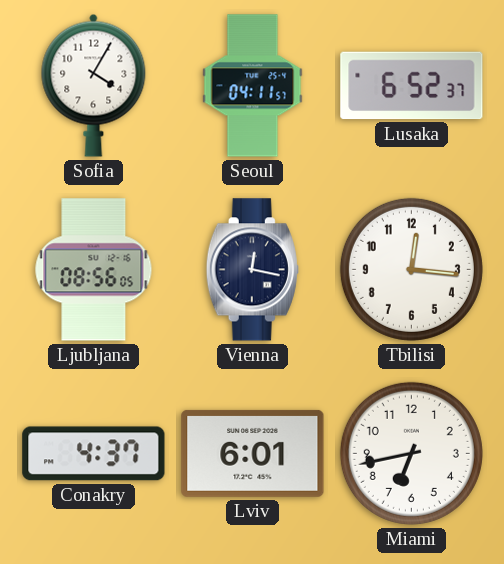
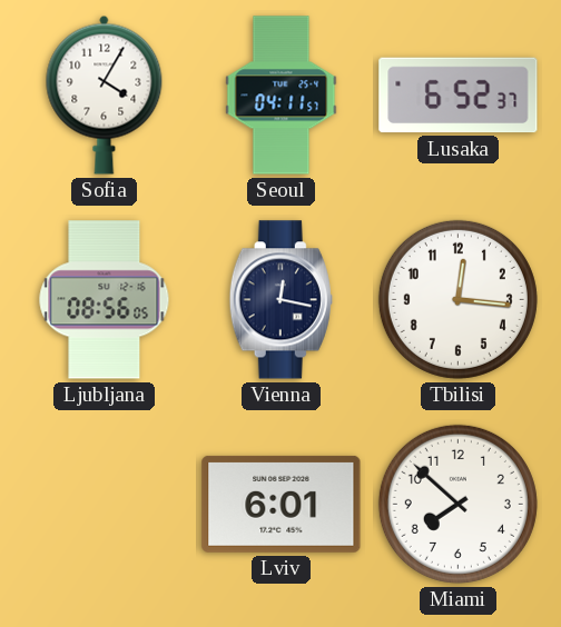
Conakry: 4:37 -> none (94, 454)
Miami: 6:43 -> 7:52 (457, 504)
